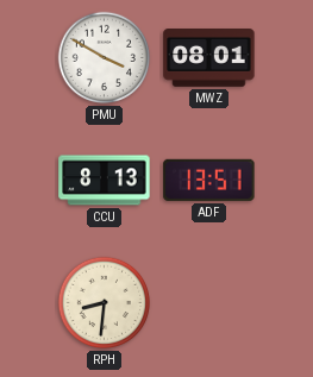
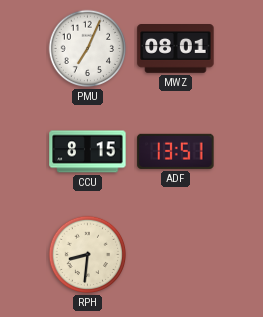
PMU: 3:50 -> 7:04 (88, 49)
CCU: 8:13 -> 8:15 (88, 152)
